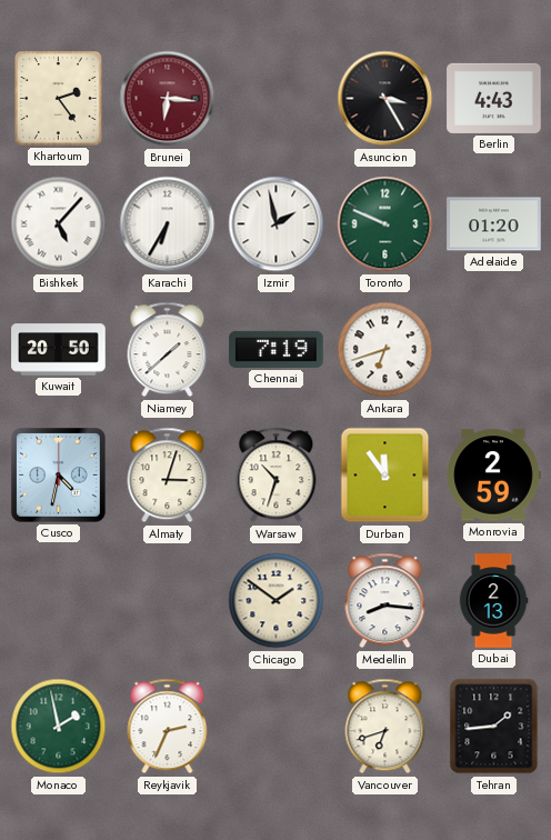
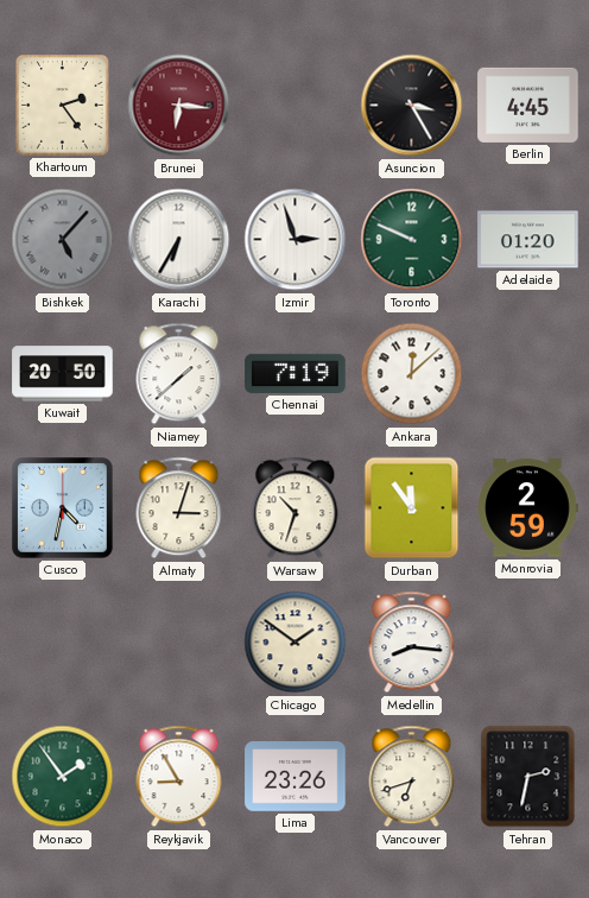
Berlin: 4:43 -> 4:45 (528, 105)
Bishkek dial: white -> grey (63, 240)
Izmir: 1:58 -> 2:57 (296, 240)
Ankara: 6:42 -> 12:08 (412, 374)
Dubai: 2:13 -> none (493, 601)
Monaco: 1:58 -> 1:54 (63, 777)
Reykjavik: 2:34 -> 8:55 (179, 777)
Lima: none -> 23:26 (296, 777)
Tehran: 1:44 -> 2:32 (528, 777)
